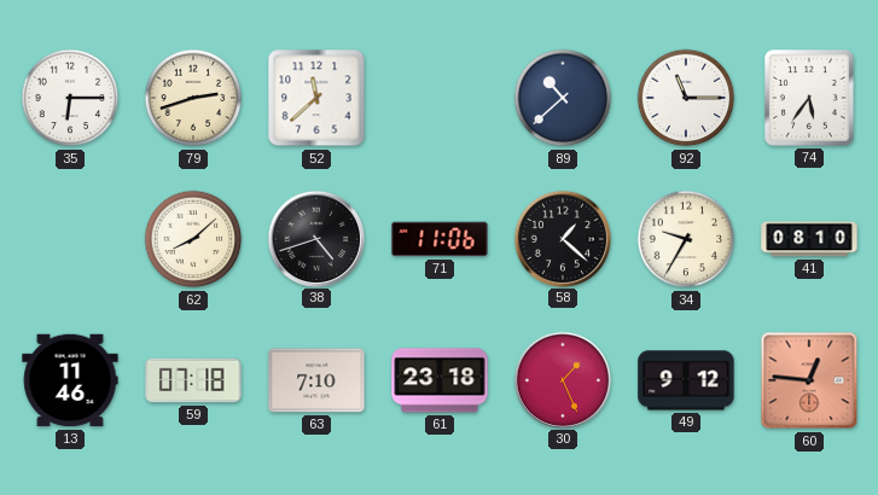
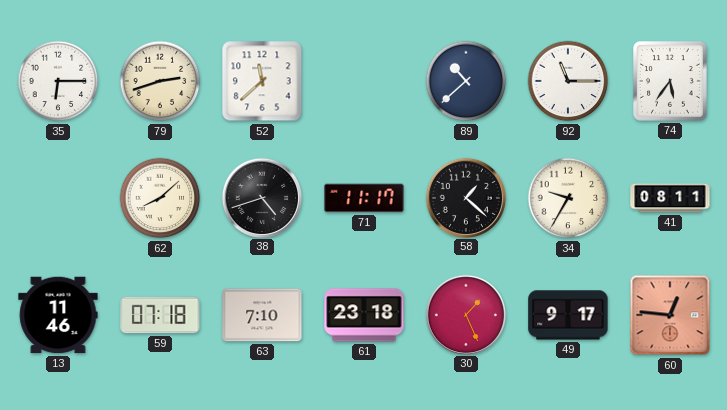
71: 11:06 -> 11:17 (364, 198)
41: 08:10 -> 08:11 (670, 198)
49: 9:12 -> 9:17 (568, 315)
